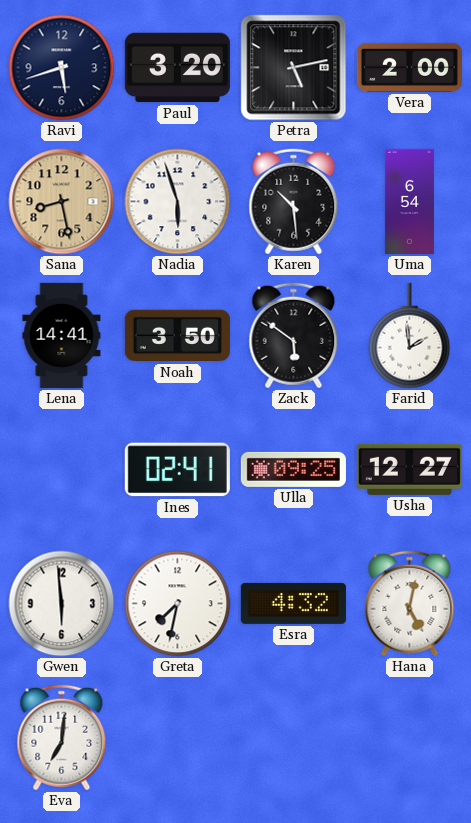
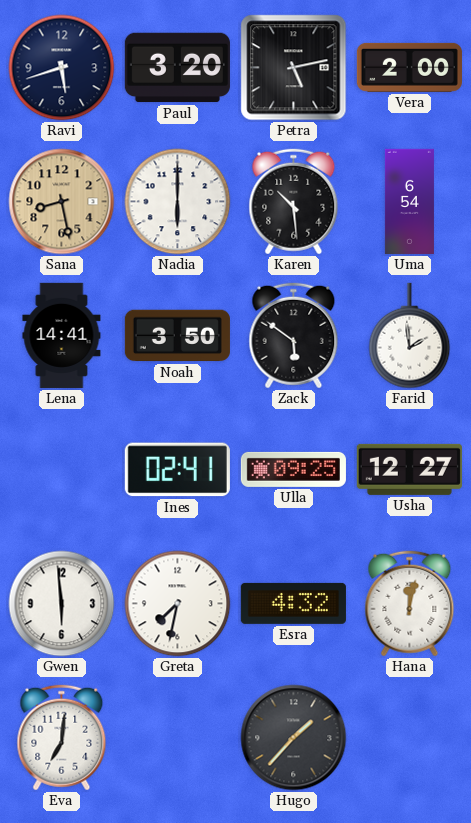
Nadia: 5:57 -> 6:00 (178, 202)
Hana: 5:02 -> 12:02 (410, 604)
Hugo: none -> 1:37 (294, 738)
